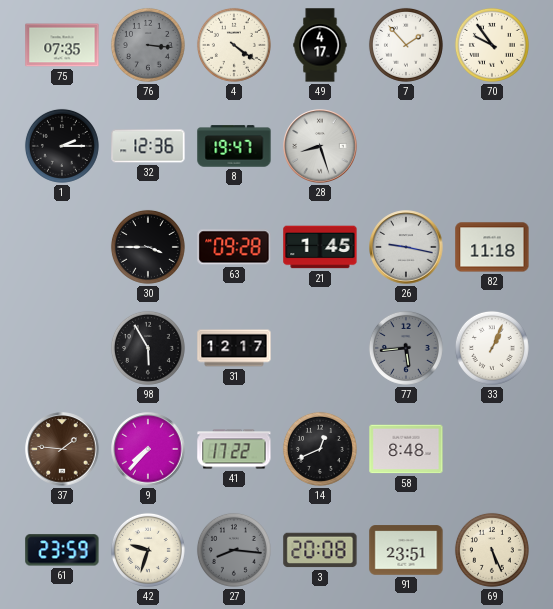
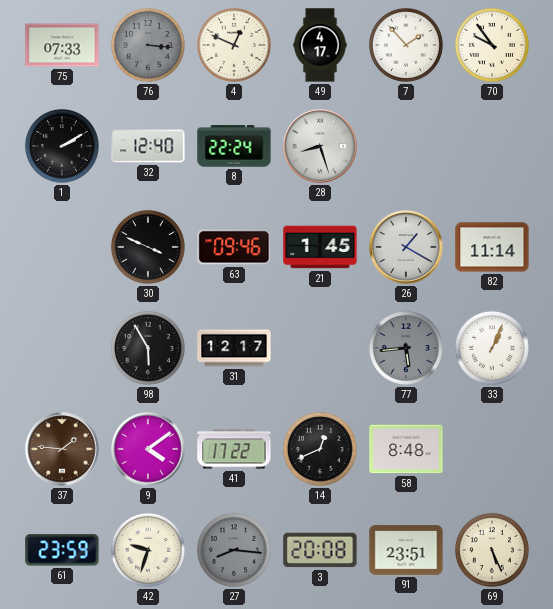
75: 07:35 -> 07:33 (62, 45)
4: 4:21 -> 12:49 (234, 45)
1: 2:15 -> 2:10 (62, 146)
32: 12:36 -> 12:40 (148, 146)
8: 19:47 -> 22:24 (234, 146)
30: 3:45 -> 3:49 (148, 247)
63: 09:28 -> 09:46 (234, 247)
26: 9:17 -> 1:20 (406, 247)
82: 11:18 -> 11:14 (492, 247)
9: 7:37 -> 4:09 (148, 449)
